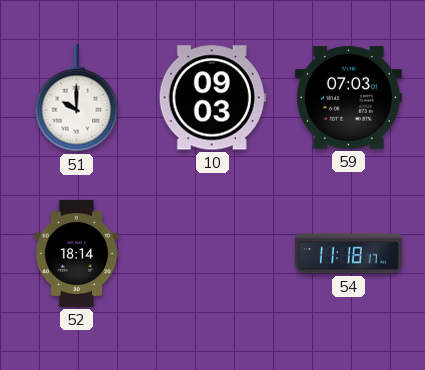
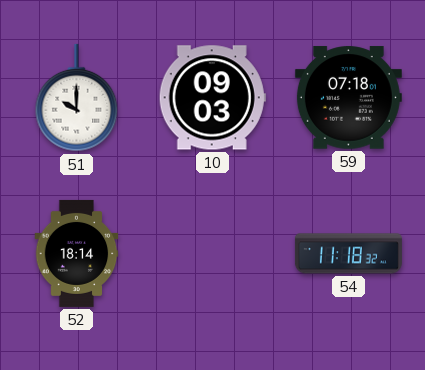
59: 07:03 -> 07:18 (348, 98)
54: 11:18:17 -> 11:18:32 (348, 254)
